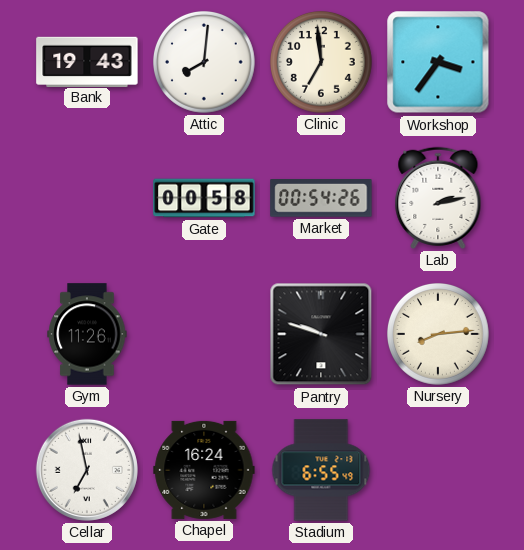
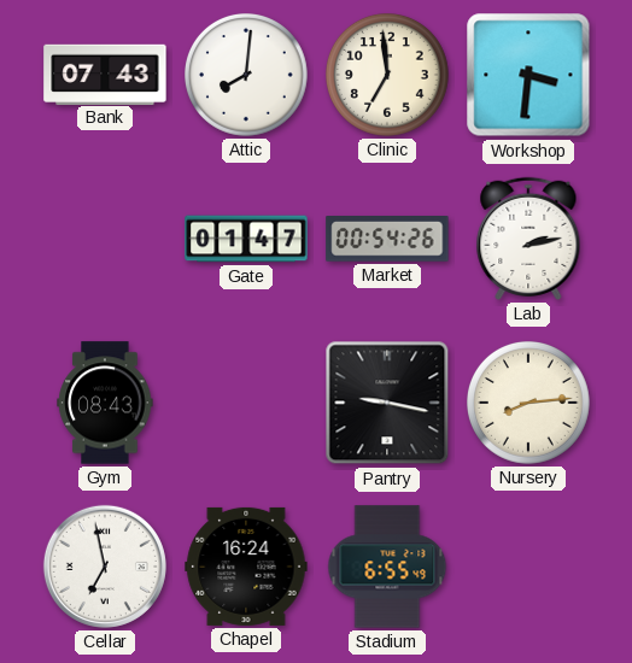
Bank: 19:43 -> 07:43 (105, 74)
Workshop: 3:36 -> 3:31 (528, 75)
Gate: 00:58 -> 01:47 (246, 239)
Gym: 11:26 -> 08:43 (105, 403)
Pantry: 9:48 -> 9:17 (387, 403)
